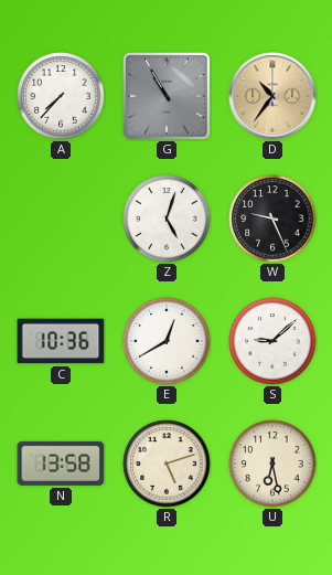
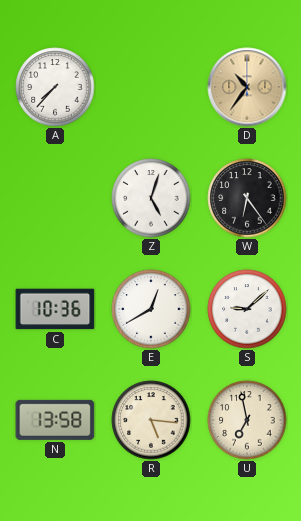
G: 10:55 -> none (167, 96)
W: 9:26 -> 6:24 (247, 198)
R: 5:12 -> 5:16 (151, 420)
U: 6:28 -> 6:58 (247, 420)
